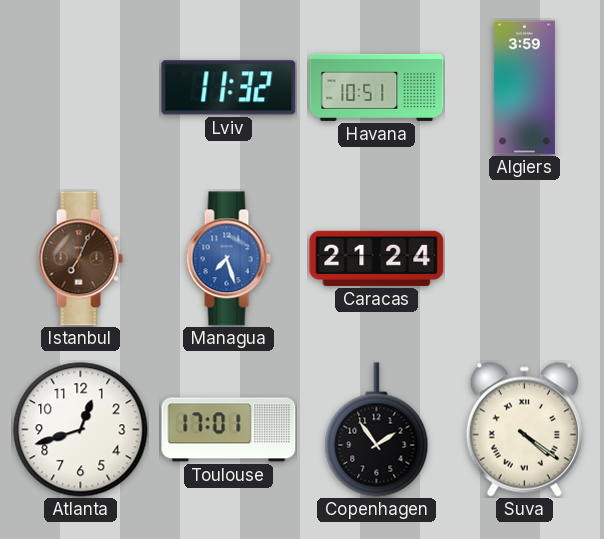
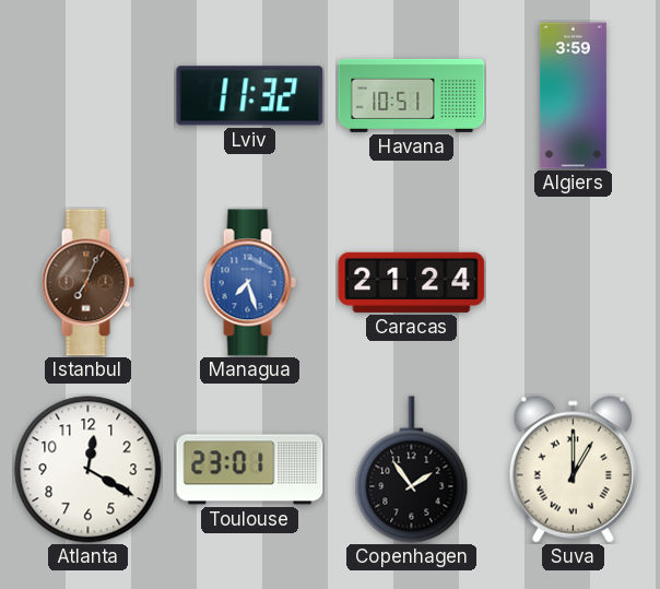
Atlanta: 12:42 -> 12:20 (89, 470)
Toulouse: 17:01 -> 23:01 (250, 470)
Suva: 4:21 -> 1:00 (573, 469)
